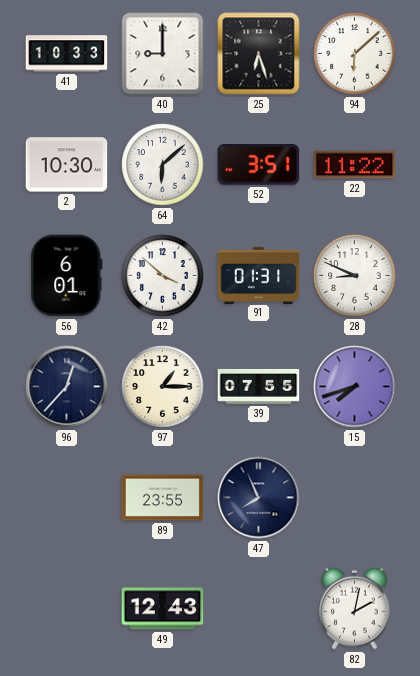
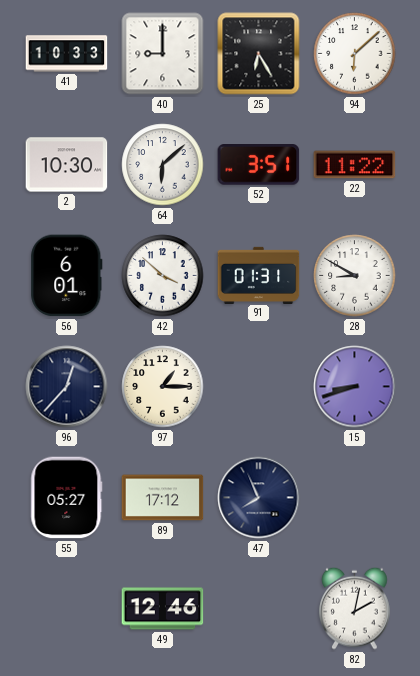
25: 6:27 -> 6:25 (259, 54)
28: 8:49 -> 8:50 (355, 276)
39: 07:55 -> none (259, 386)
15: 7:42 -> 8:42 (355, 387)
55: none -> 05:27 (67, 498)
89: 23:55 -> 17:12 (163, 498)
49: 12:43 -> 12:46 (163, 609)
